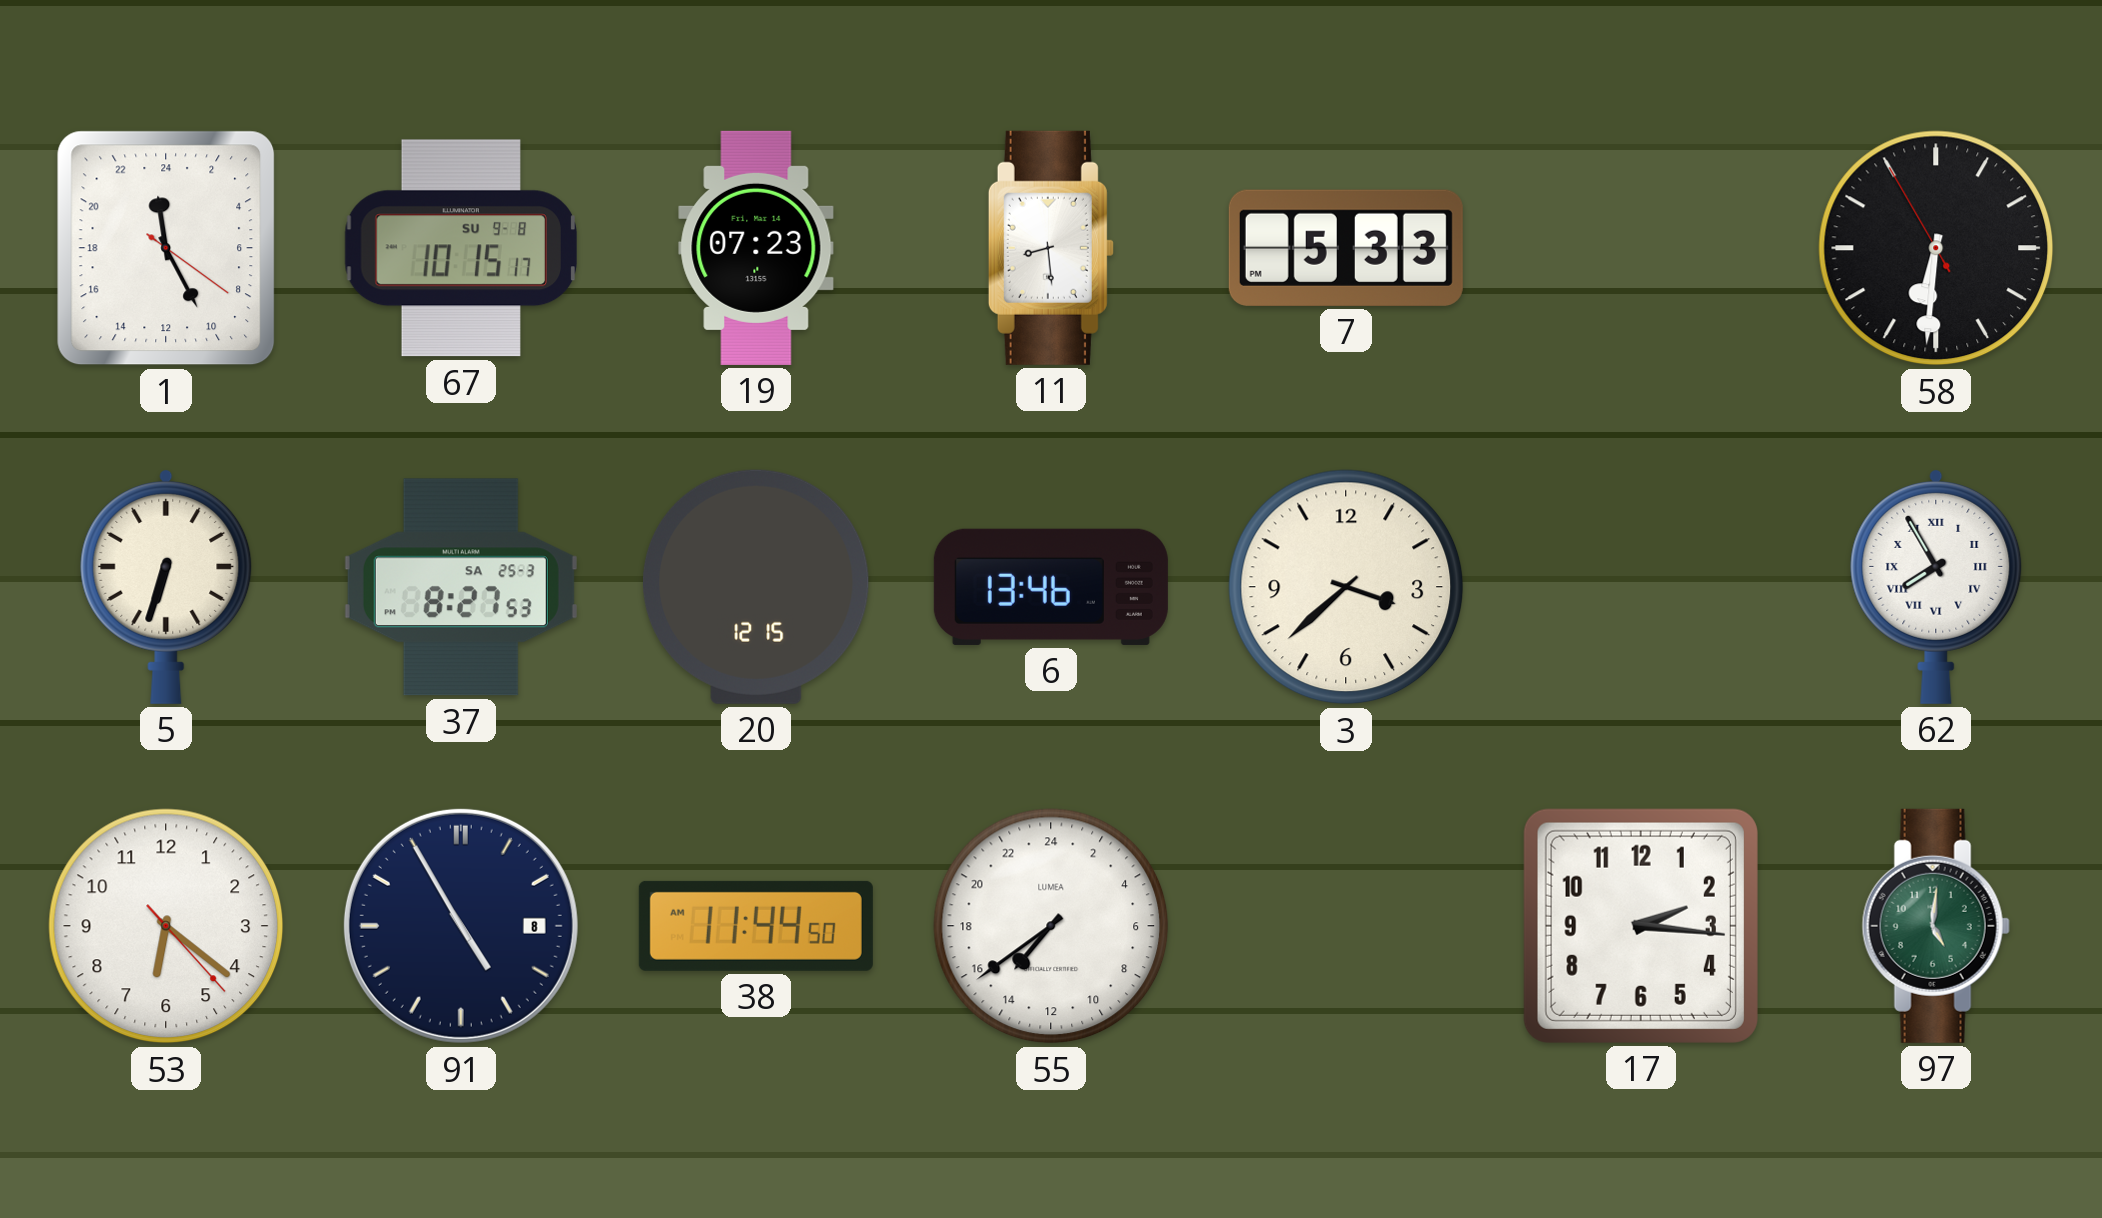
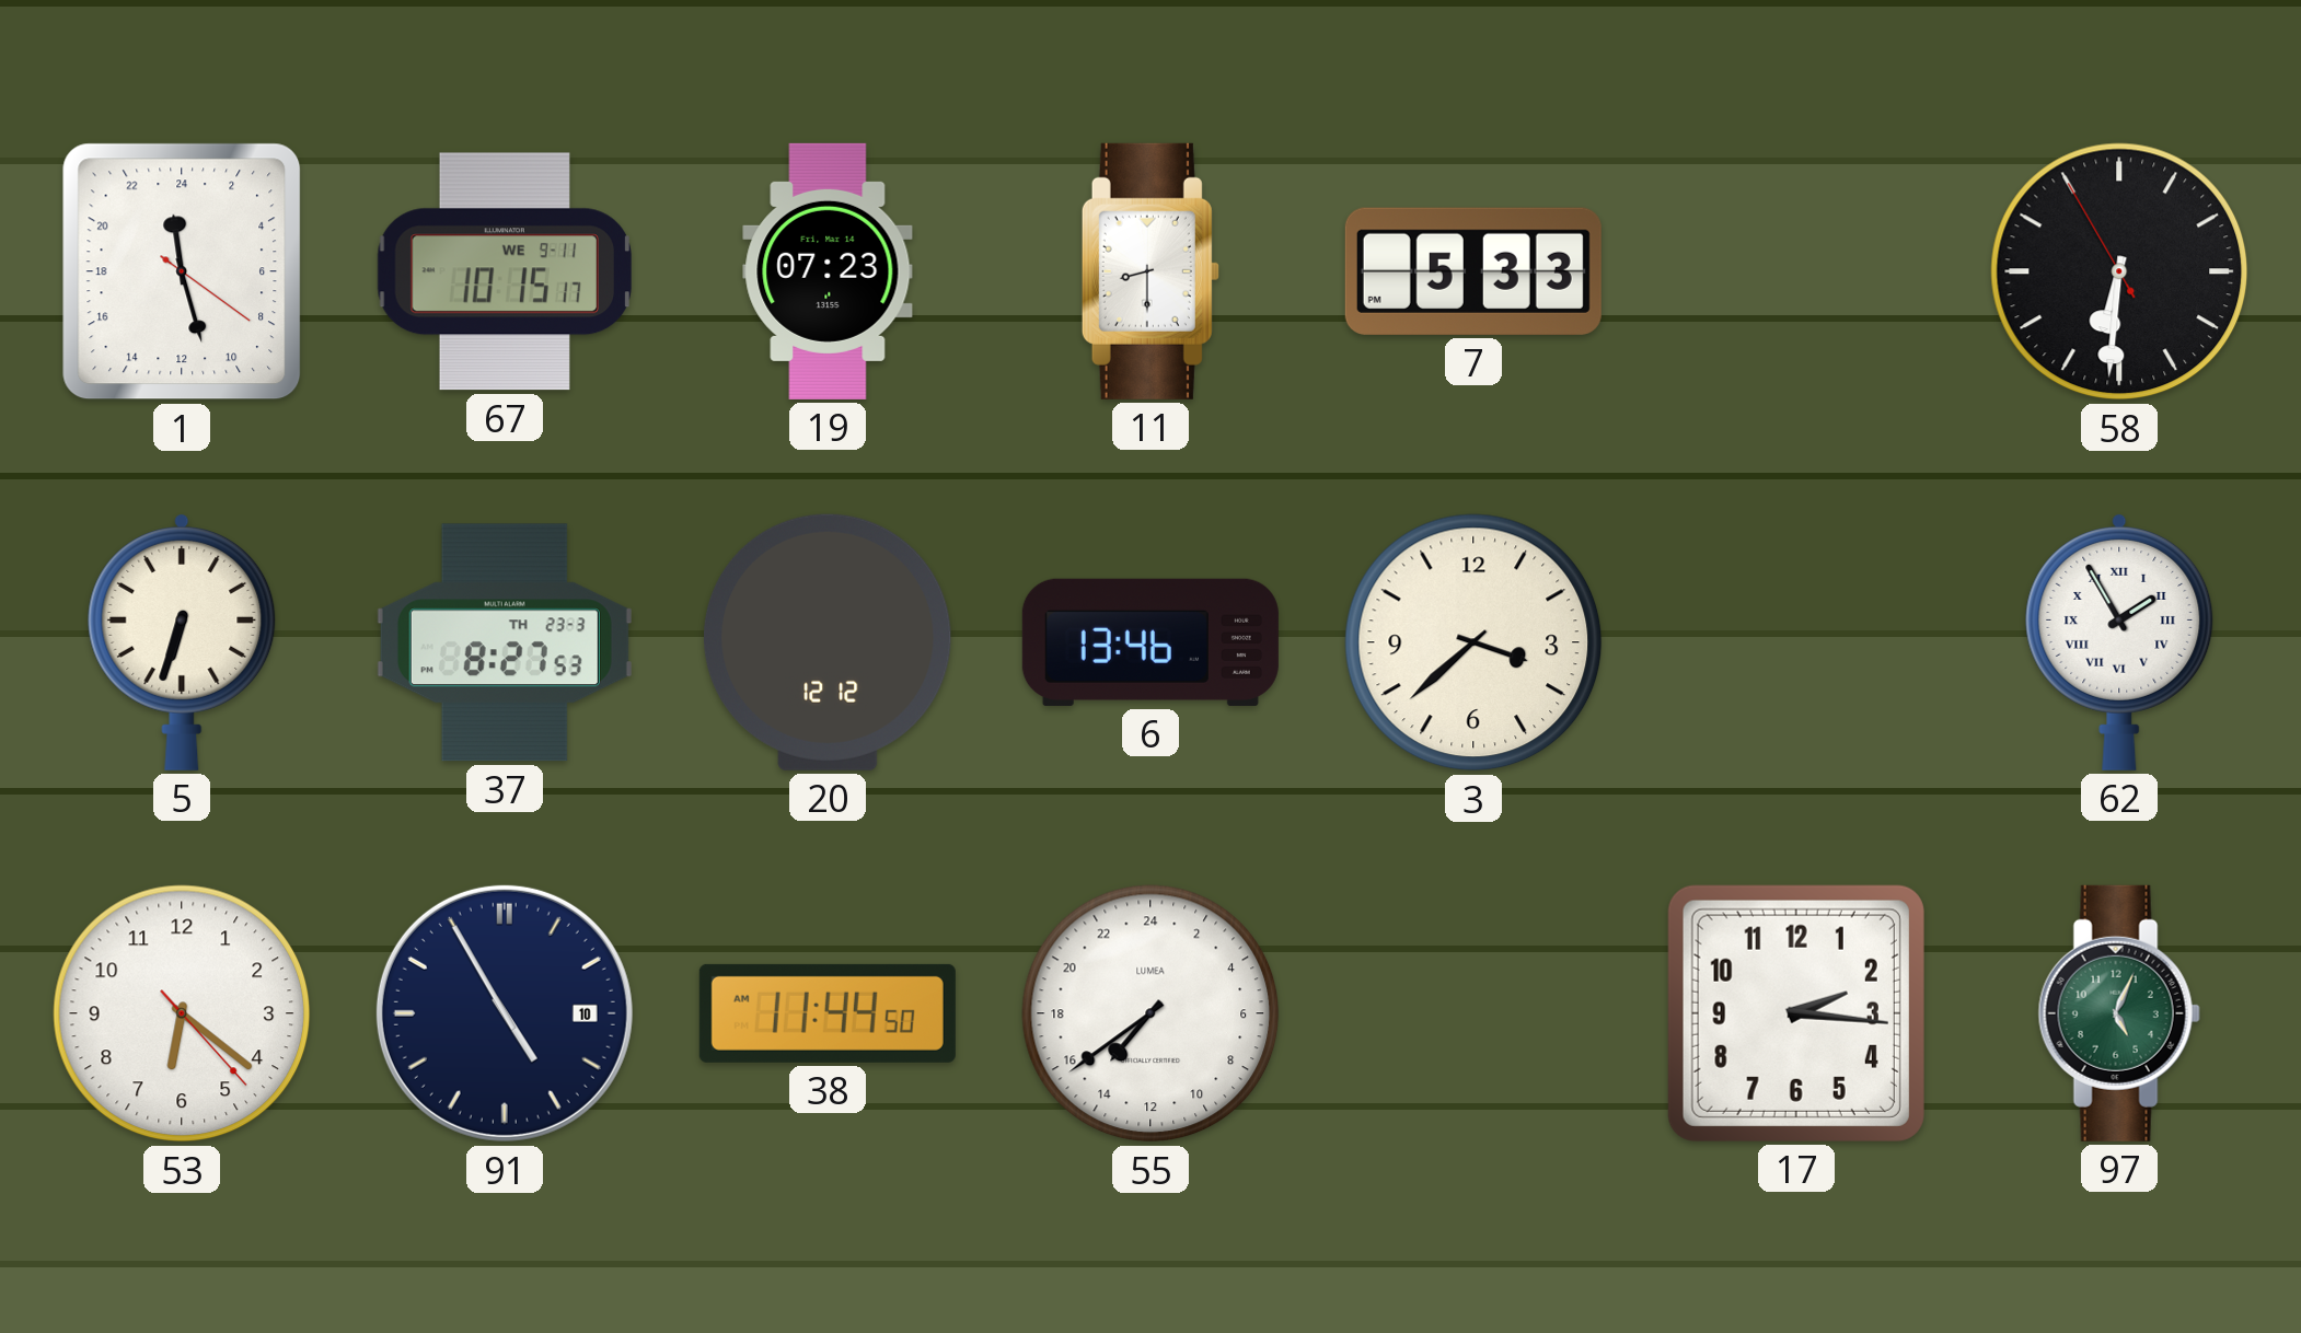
1: 23:25 -> 23:27 (182, 271)
67 date: SU 9-8 -> WE 9-11 (505, 271)
11: 8:29 -> 8:30 (1150, 271)
37 date: SA 25-3 -> TH 23-3 (505, 642)
20: 12:15 -> 12:12 (829, 642)
62: 7:55 -> 1:55 (2119, 641)
91 date: 8 -> 10 (505, 1013)
97: 5:01 -> 5:04 (2119, 1013)
